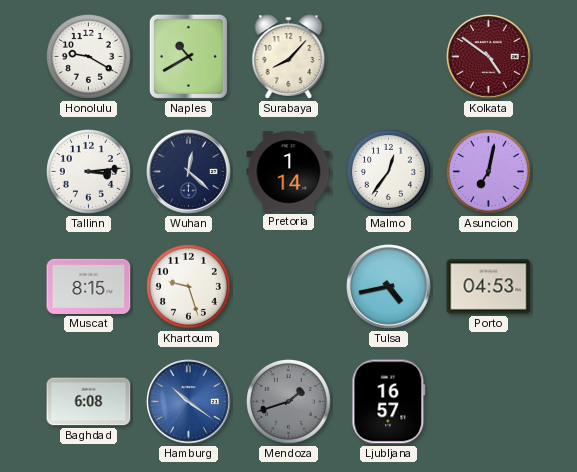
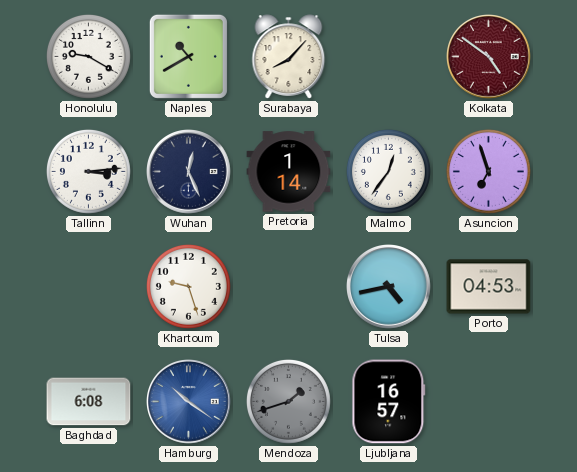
Wuhan: 12:22 -> 12:26 (189, 172)
Asuncion: 7:02 -> 6:57 (488, 171)
Muscat: 8:15 -> none (89, 286)
